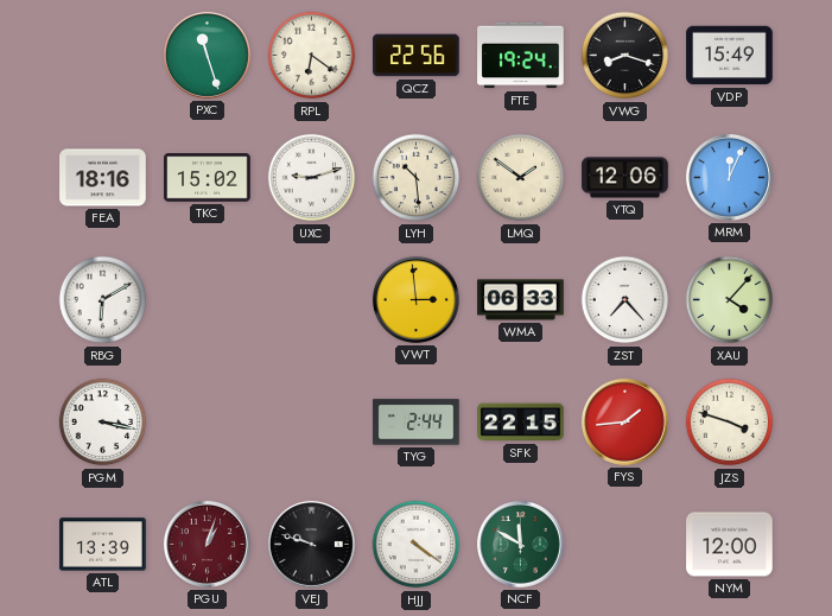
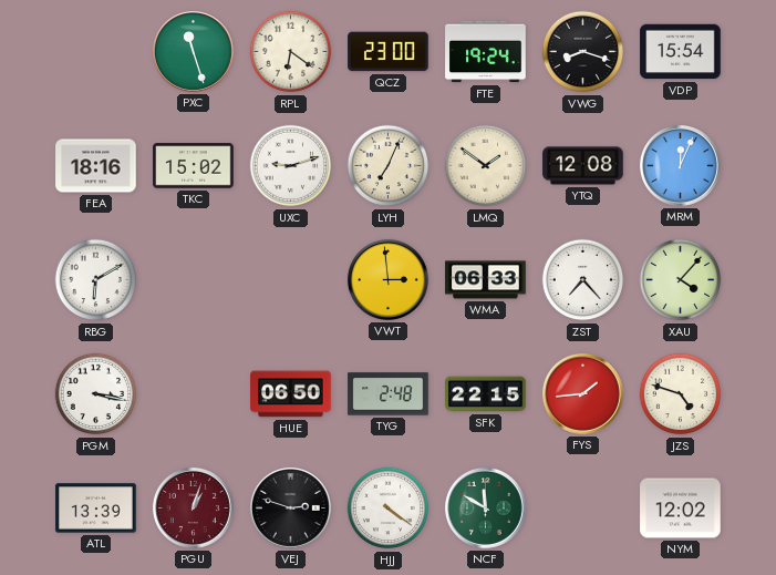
QCZ: 22:56 -> 23:00 (389, 52)
VDP: 15:49 -> 15:54 (681, 52)
LYH: 10:29 -> 7:04 (389, 166)
YTQ: 12:06 -> 12:08 (583, 166)
HUE: none -> 06:50 (291, 394)
TYG: 2:44 -> 2:48 (389, 394)
JZS: 3:48 -> 4:48 (681, 394)
VEJ: 9:48 -> 2:48 (291, 509)
NYM: 12:00 -> 12:02 (681, 509)
